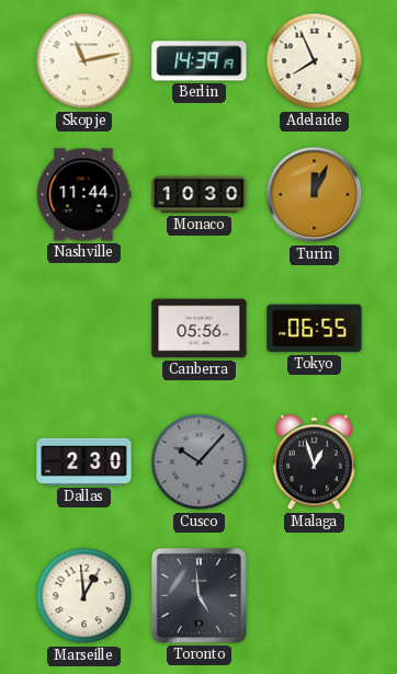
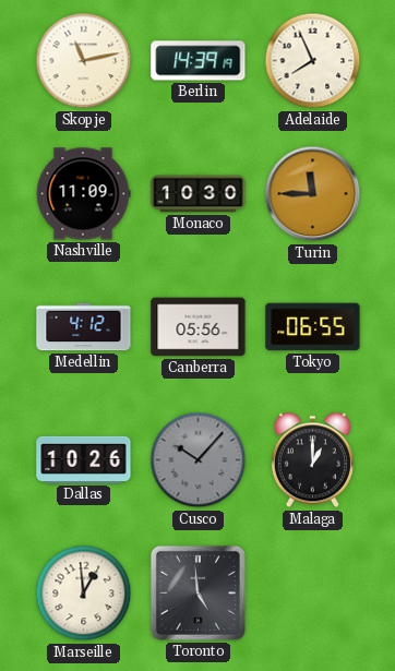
Nashville: 11:44 -> 11:09 (83, 194)
Turin: 12:04 -> 11:45 (313, 194)
Medellin: none -> 4:12 (84, 327)
Dallas: 2:30 -> 10:26 (84, 459)
Malaga: 12:57 -> 1:00 (312, 460)
